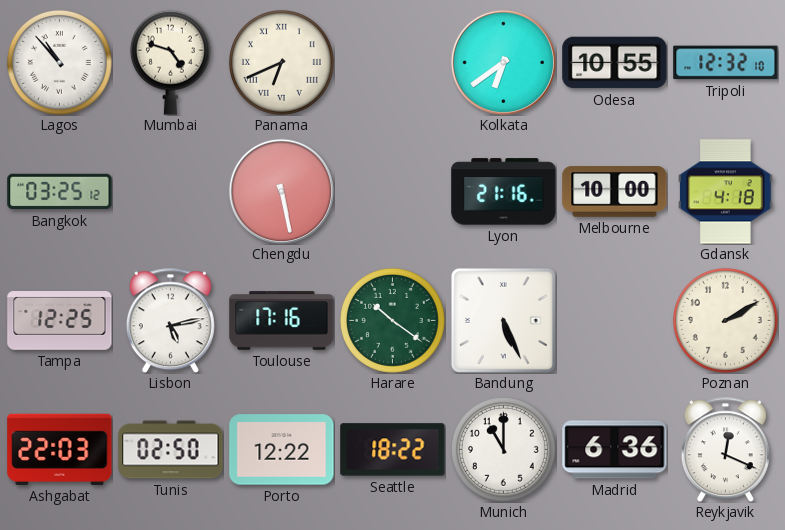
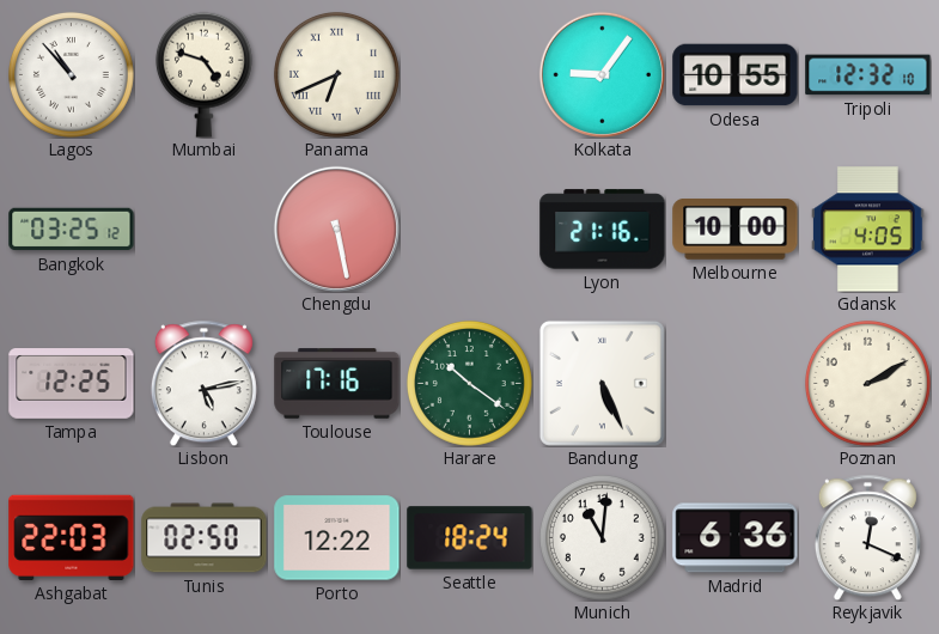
Kolkata: 6:39 -> 9:06 (602, 74)
Gdansk: 4:18 -> 4:05 (868, 230)
Seattle: 18:22 -> 18:24 (470, 538)
Munich: 11:00 -> 11:01 (602, 537)
